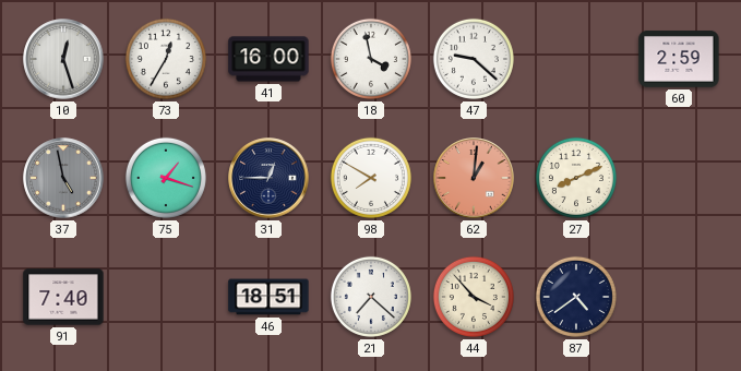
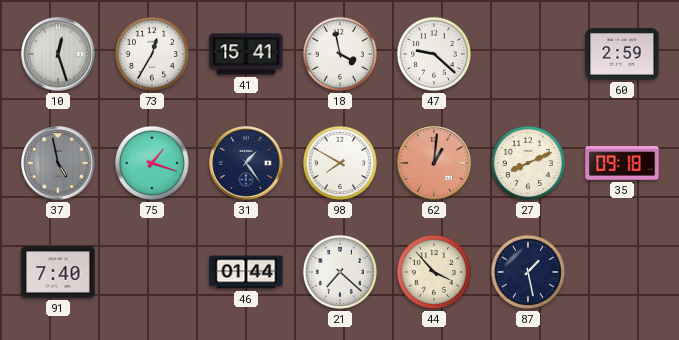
41: 16:00 -> 15:41 (246, 54)
31: 12:45 -> 1:24 (246, 163)
35: none -> 09:18 (622, 163)
46: 18:51 -> 01:44 (246, 272)
87: 4:39 -> 1:28 (528, 272)
